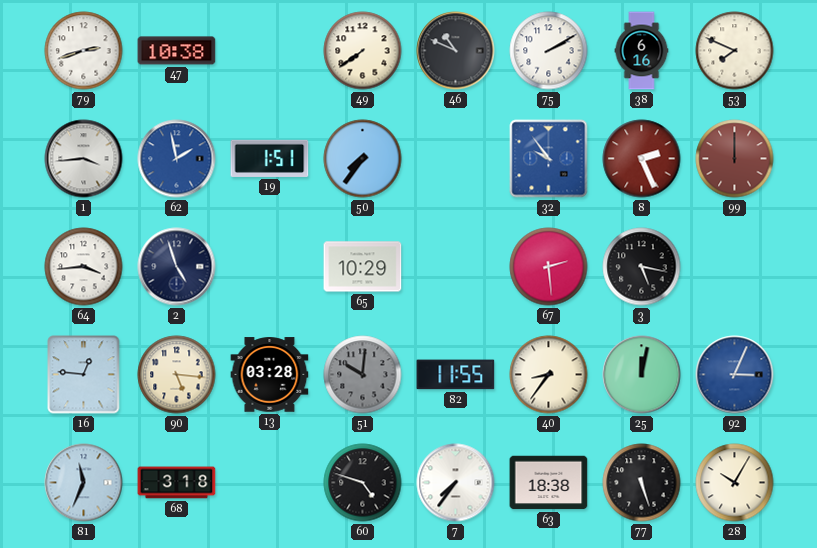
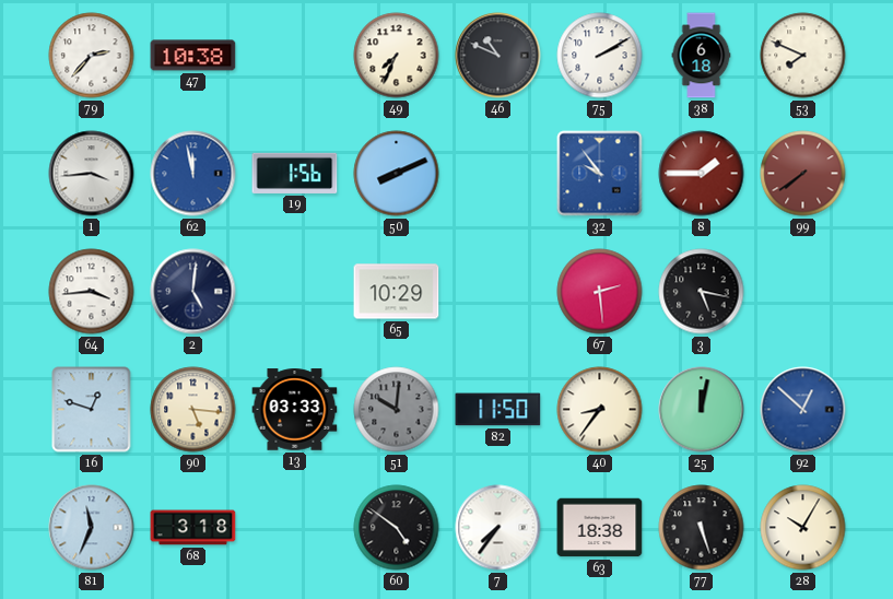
79: 2:42 -> 2:37 (92, 56)
49: 7:39 -> 7:34 (397, 56)
38: 6:16 -> 6:18 (702, 56)
62: 1:58 -> 11:58 (193, 174)
19: 1:51 -> 1:56 (295, 173)
50: 7:36 -> 8:11 (397, 174)
8: 2:26 -> 1:45 (702, 174)
99: 12:00 -> 7:39 (803, 174)
2: 4:57 -> 5:01 (193, 292)
16: 12:46 -> 12:48 (92, 410)
13: 03:28 -> 03:33 (295, 410)
82: 11:55 -> 11:50 (498, 410)
92: 3:04 -> 12:52 (803, 410)
60: 4:48 -> 4:51 (397, 528)
